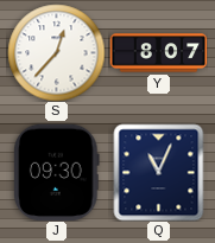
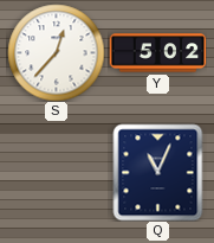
Y: 8:07 -> 5:02 (157, 53)
J: 09:30 -> none (57, 172)
